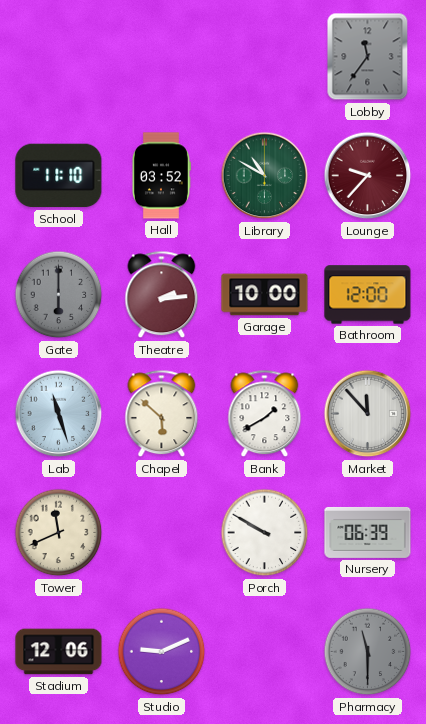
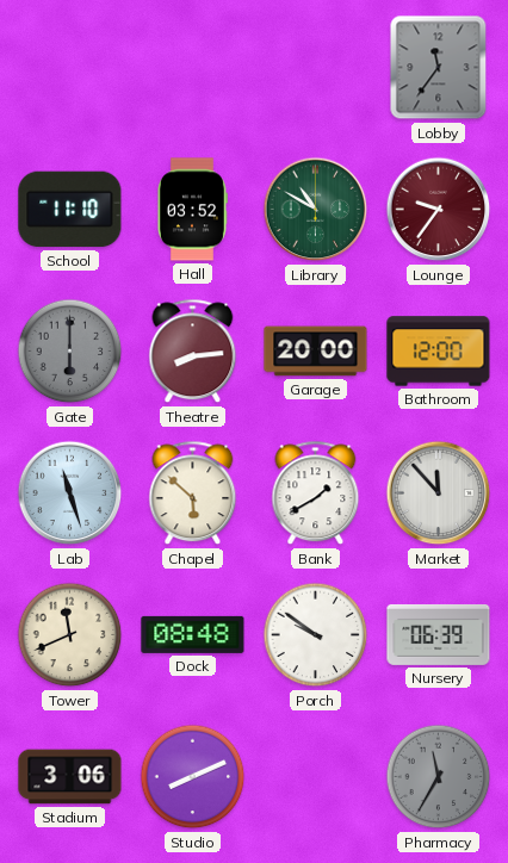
Lounge: 9:37 -> 9:36 (439, 210)
Theatre: 2:14 -> 8:14 (193, 352)
Garage: 10:00 -> 20:00 (316, 352)
Dock: none -> 08:48 (193, 634)
Porch: 9:50 -> 9:51 (316, 635)
Stadium: 12:06 -> 3:06 (70, 777)
Studio: 9:11 -> 8:11 (193, 777)
Pharmacy: 11:30 -> 11:35 (439, 777)
